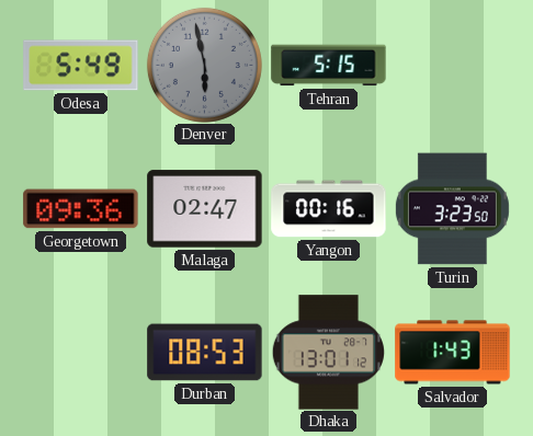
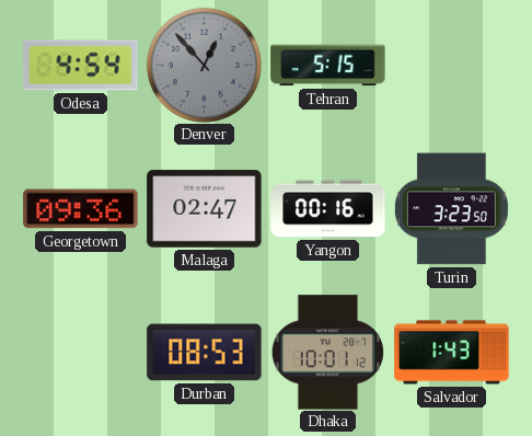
Odesa: 5:49 -> 4:54 (81, 66)
Denver: 5:58 -> 12:53 (204, 65)
Dhaka: 13:01 -> 10:01 (327, 353)
